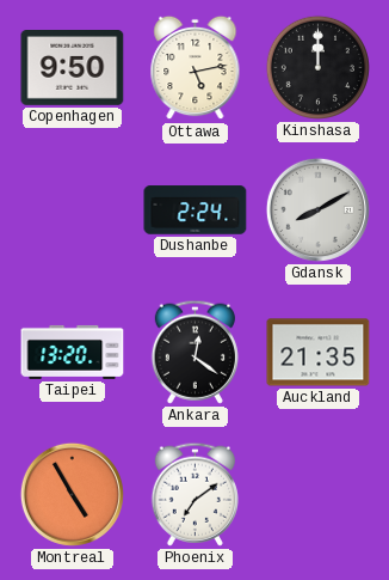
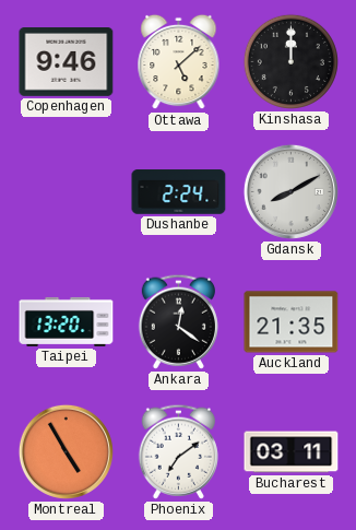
Copenhagen: 9:50 -> 9:46 (67, 62)
Ottawa: 5:13 -> 5:08 (179, 62)
Bucharest: none -> 03:11 (292, 452)
